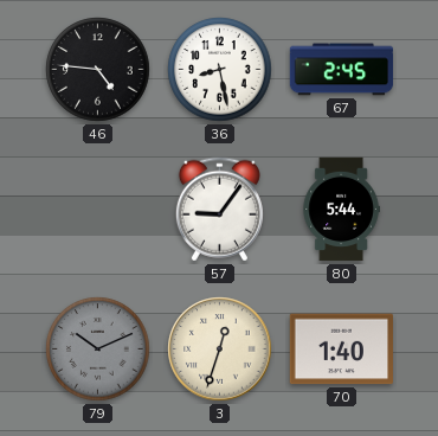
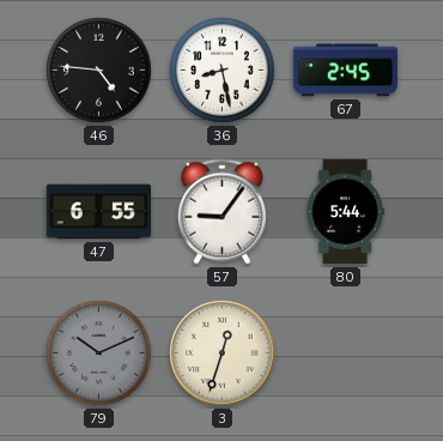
47: none -> 6:55 (98, 212)
70: 1:40 -> none (341, 350)
